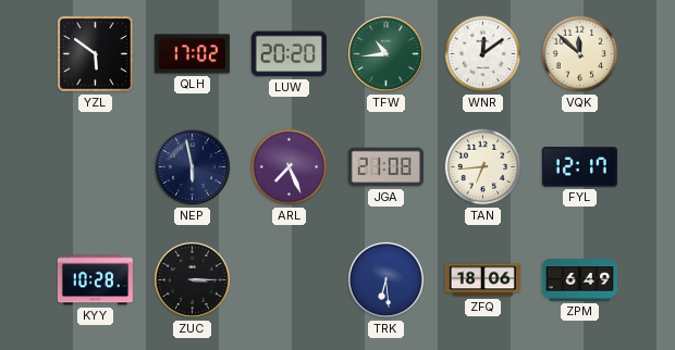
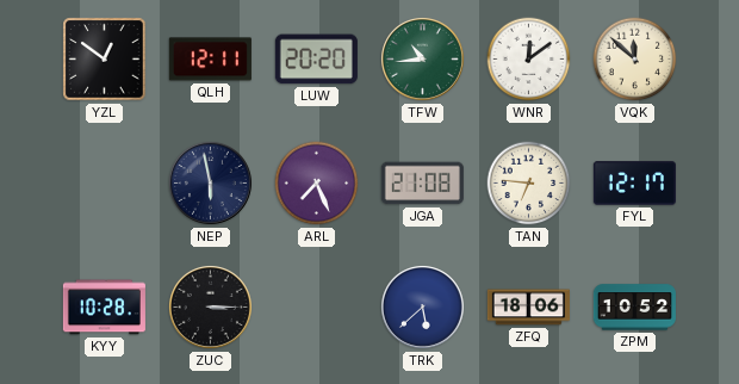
YZL: 5:51 -> 12:51 (105, 60)
QLH: 17:02 -> 12:11 (210, 60)
TAN: 6:44 -> 6:46 (529, 184)
TRK: 6:29 -> 5:38 (422, 306)
ZPM: 6:49 -> 10:52 (634, 308)
